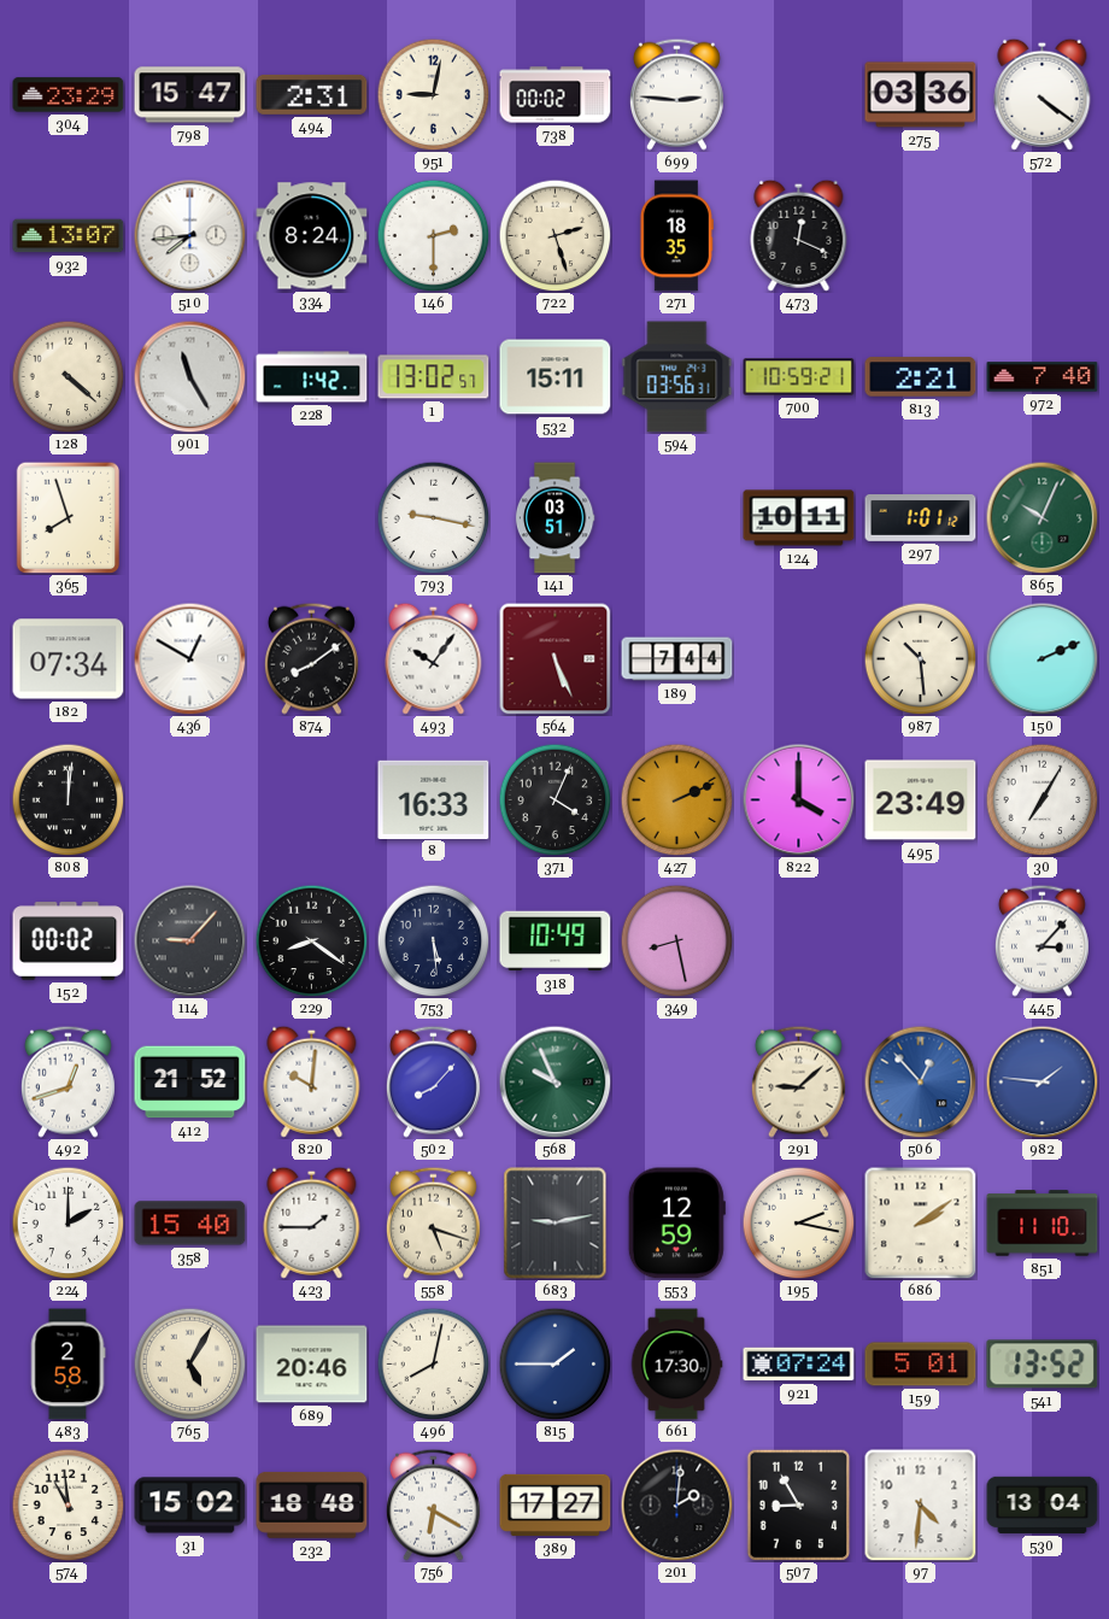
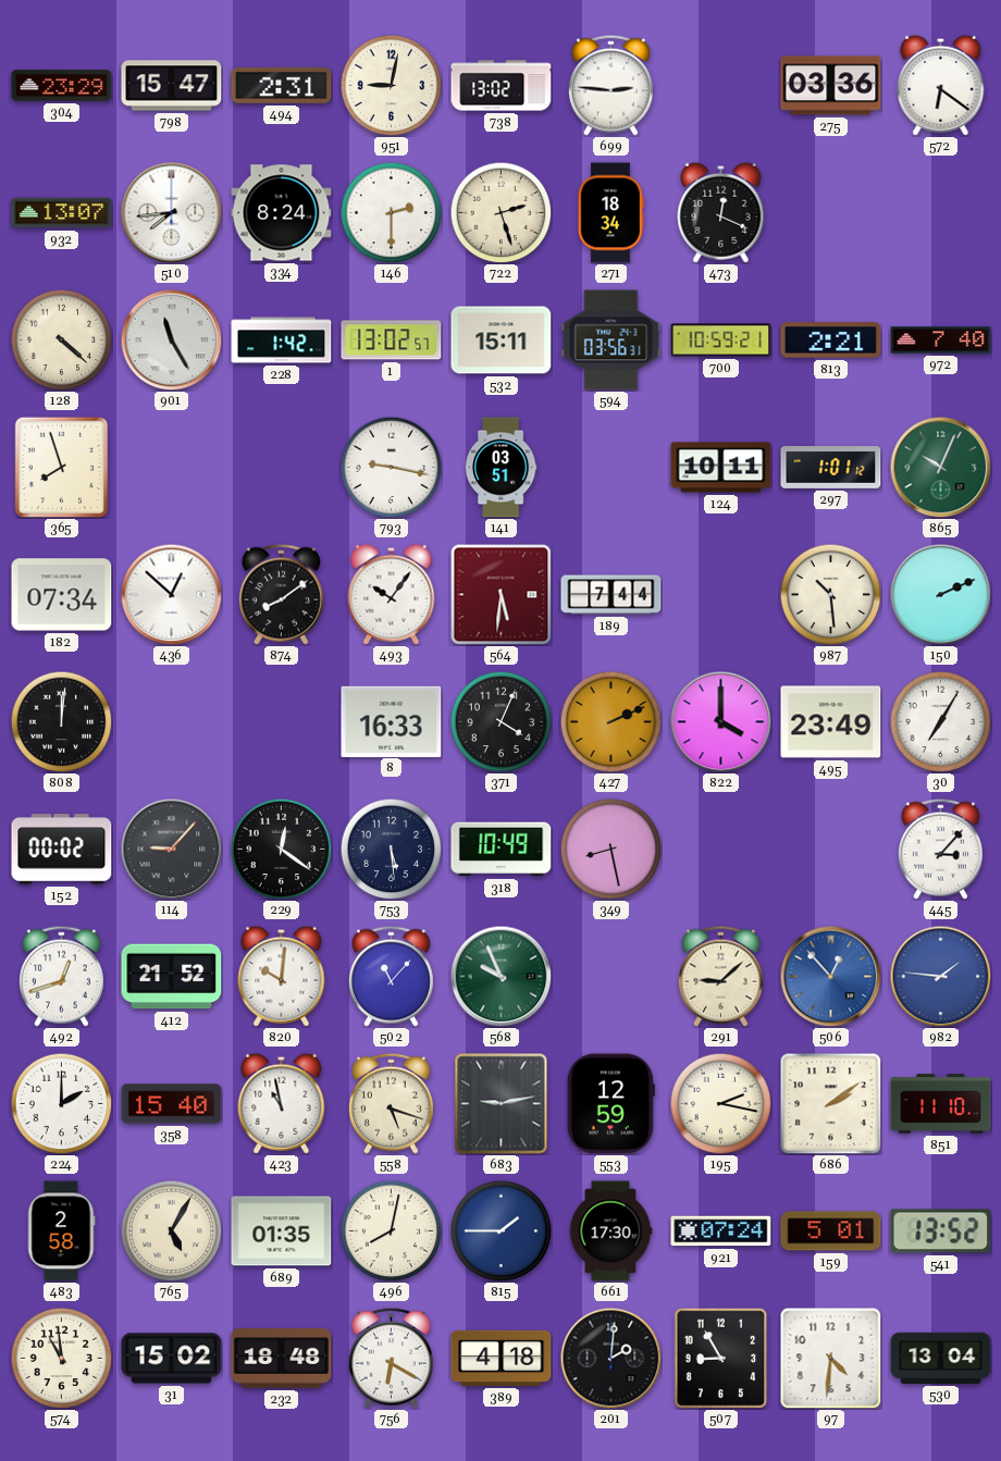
738: 00:02 -> 13:02 (502, 86)
572: 4:21 -> 6:21 (941, 85)
271: 18:35 -> 18:34 (610, 213)
436: 12:50 -> 12:52 (171, 594)
564: 5:26 -> 5:31 (501, 594)
229: 8:21 -> 12:21 (281, 849)
502: 8:07 -> 11:07 (391, 976)
423: 1:45 -> 10:58 (282, 1103)
689: 20:46 -> 01:35 (282, 1231)
389: 17:27 -> 4:18 (502, 1358)
